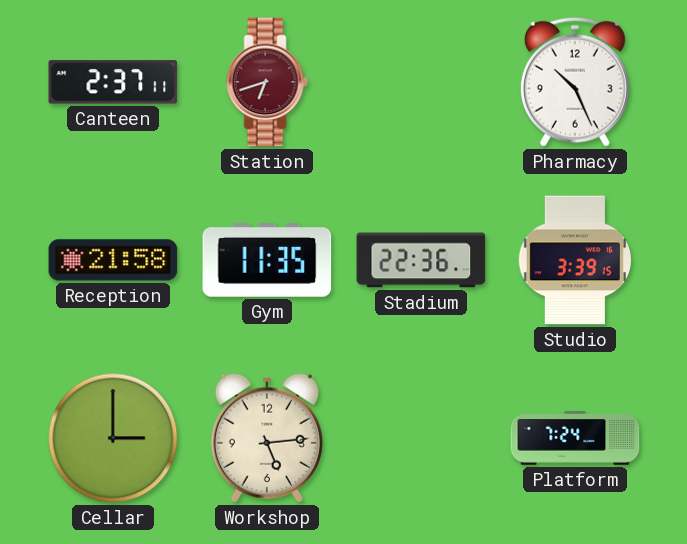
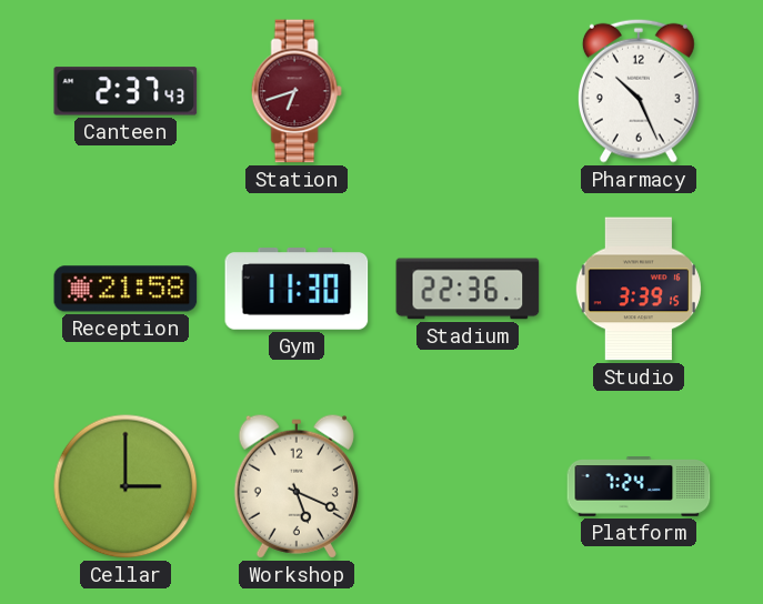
Canteen: 2:37:11 -> 2:37:43 (126, 91)
Gym: 11:35 -> 11:30 (297, 290)
Workshop: 5:14 -> 5:19 (297, 486)
